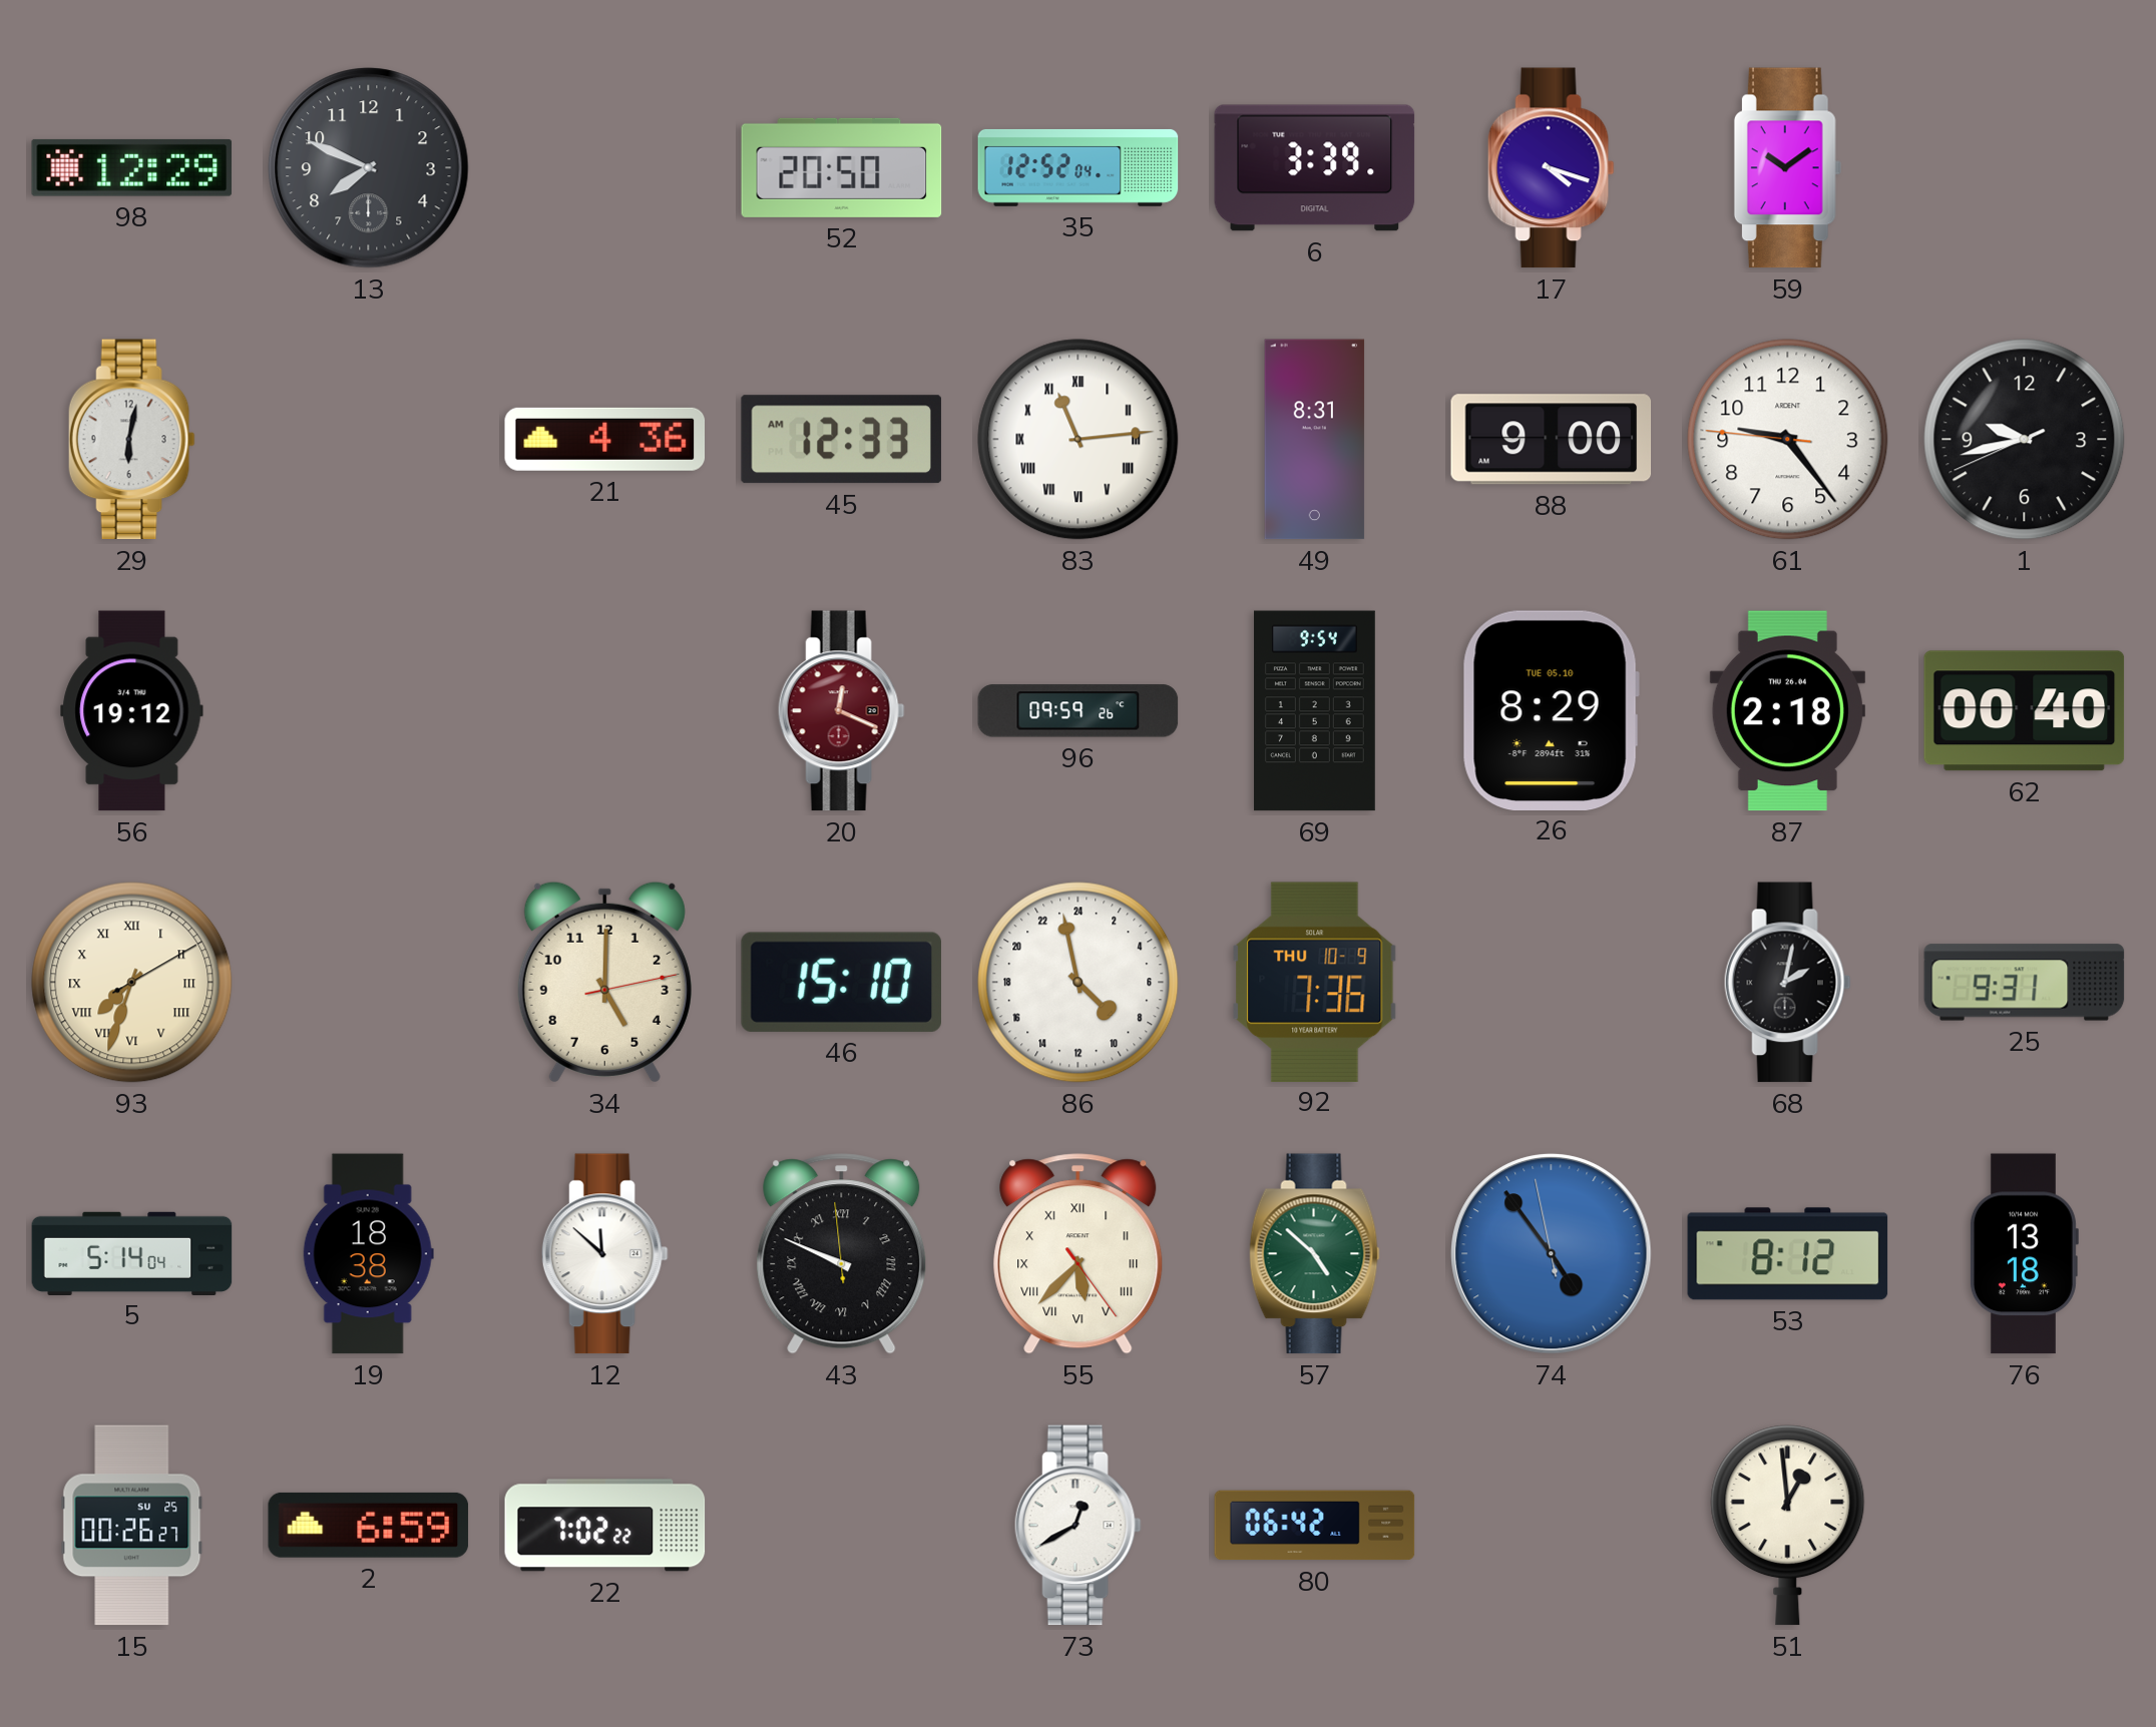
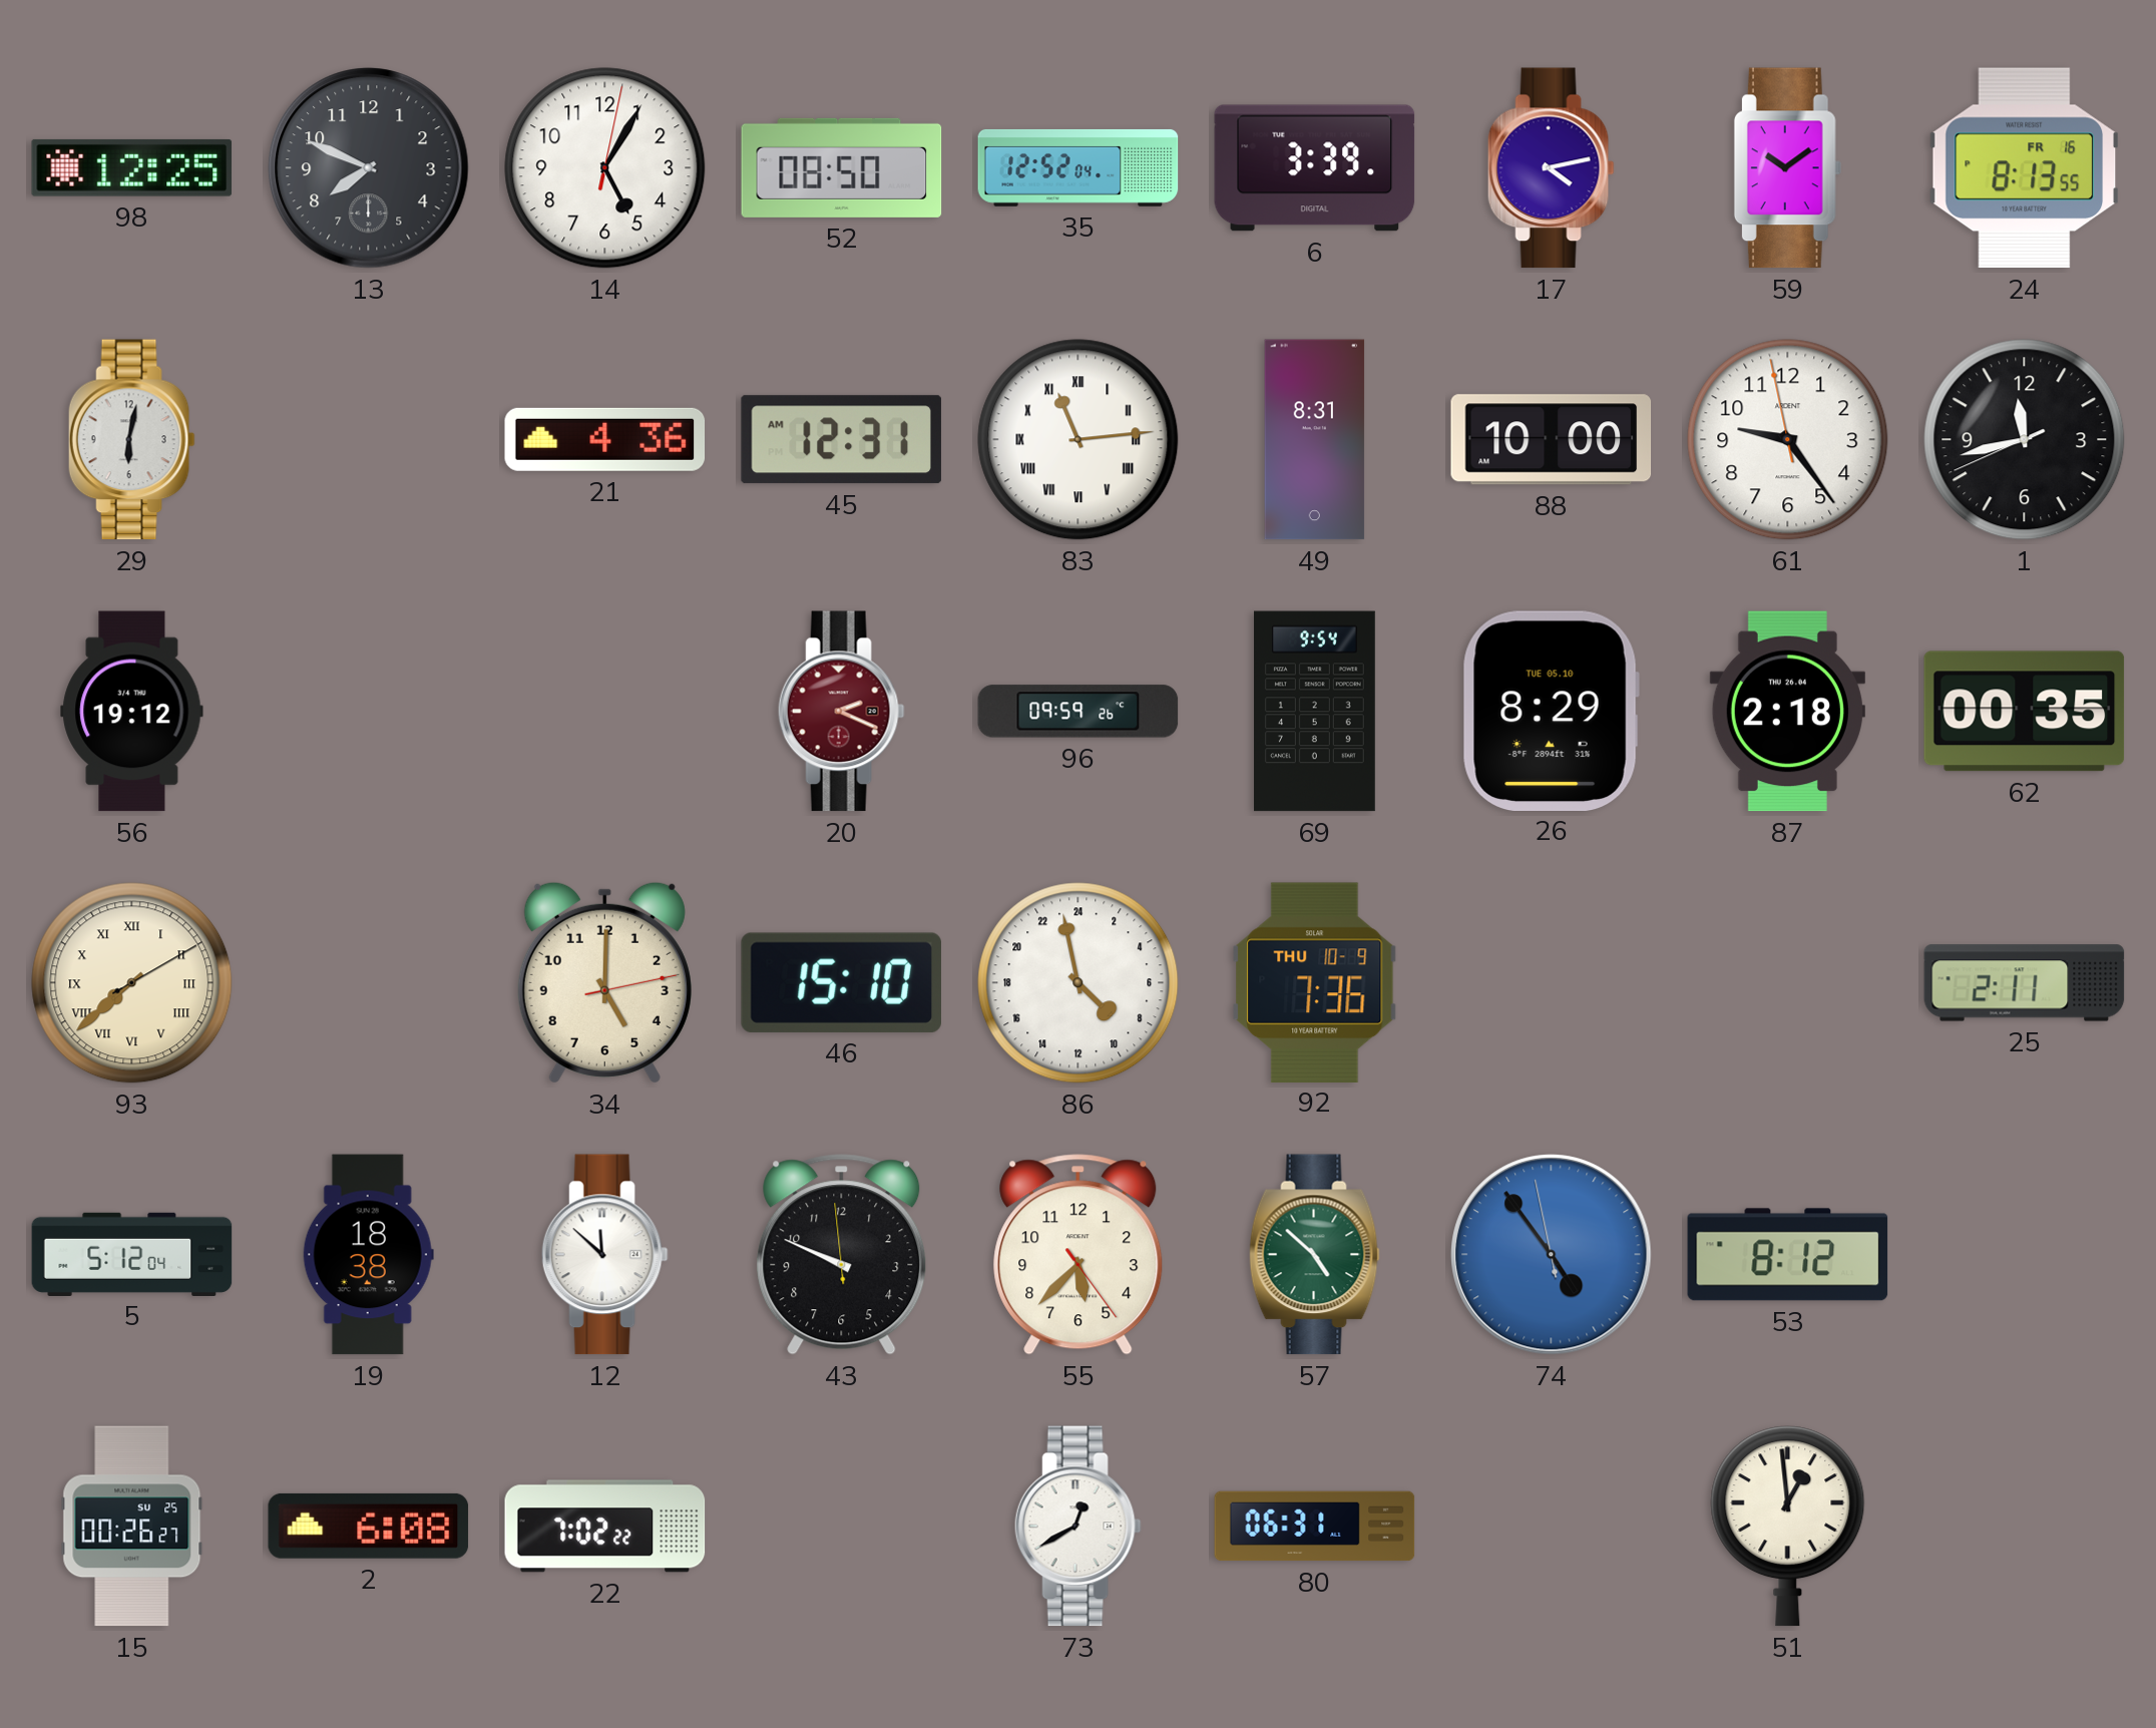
98: 12:29 -> 12:25 (132, 167)
14: none -> 5:05 (605, 168)
52: 20:50 -> 08:50 (842, 167)
17: 4:18 -> 4:13 (1551, 168)
24: none -> 8:13 (2025, 168)
45: 12:33 -> 12:31 (841, 440)
88: 9:00 -> 10:00 (1552, 440)
61: 9:23:46 -> 9:23:58 (1788, 440)
1: 9:42 -> 11:42 (2025, 440)
20: 12:19 -> 2:19 (841, 712)
62: 00:40 -> 00:35 (2025, 712)
93: 7:33 -> 7:38 (132, 983)
68: 2:02 -> none (1787, 983)
25: 9:31 -> 2:11 (2025, 983)
5: 5:14 -> 5:12 (132, 1254)
43 numerals: Roman -> Arabic (842, 1255)
55 numerals: Roman -> Arabic (1079, 1255)
76: 13:18 -> none (2024, 1254)
2: 6:59 -> 6:08 (369, 1526)
80: 06:42 -> 06:31 (1315, 1527)
